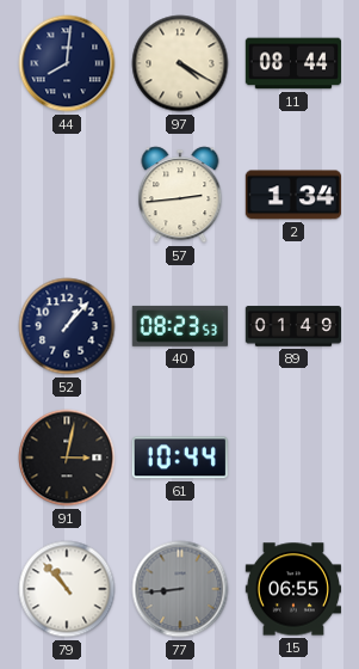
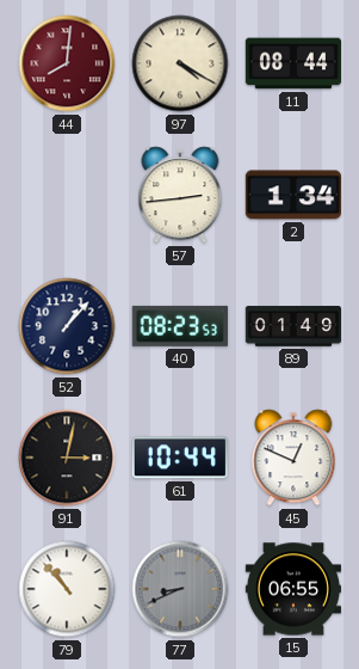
44 dial: navy -> burgundy (67, 63)
45: none -> 12:49 (293, 458)
77: 8:44 -> 8:41 (180, 589)
